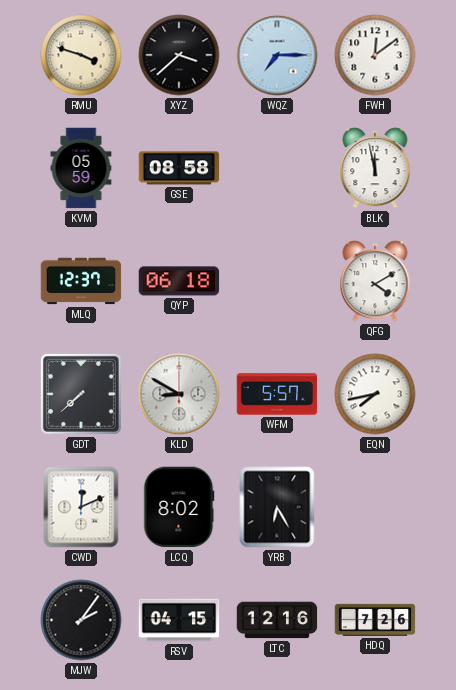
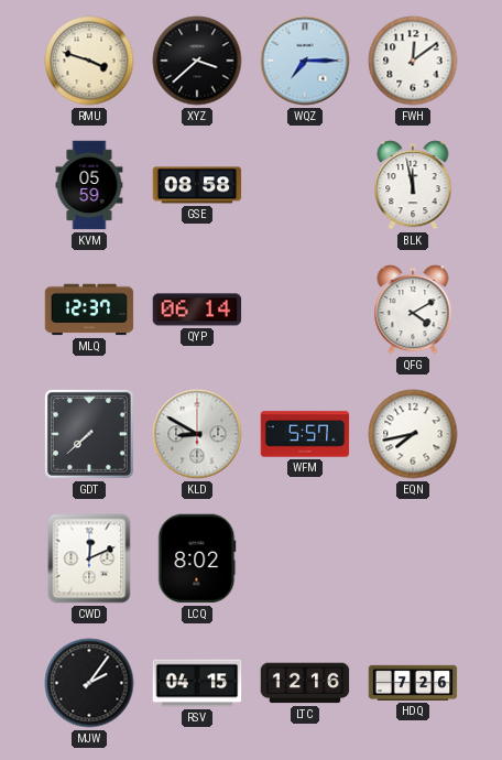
QYP: 06:18 -> 06:14 (197, 310)
YRB: 6:25 -> none (277, 507)
